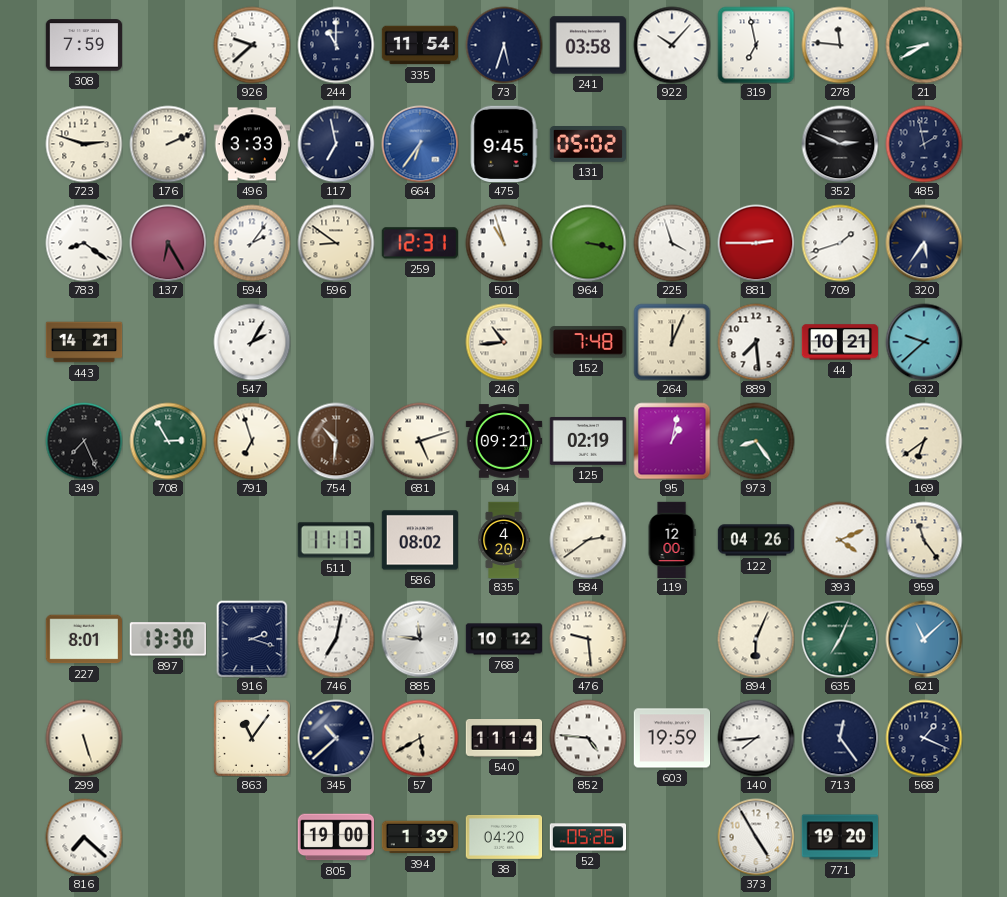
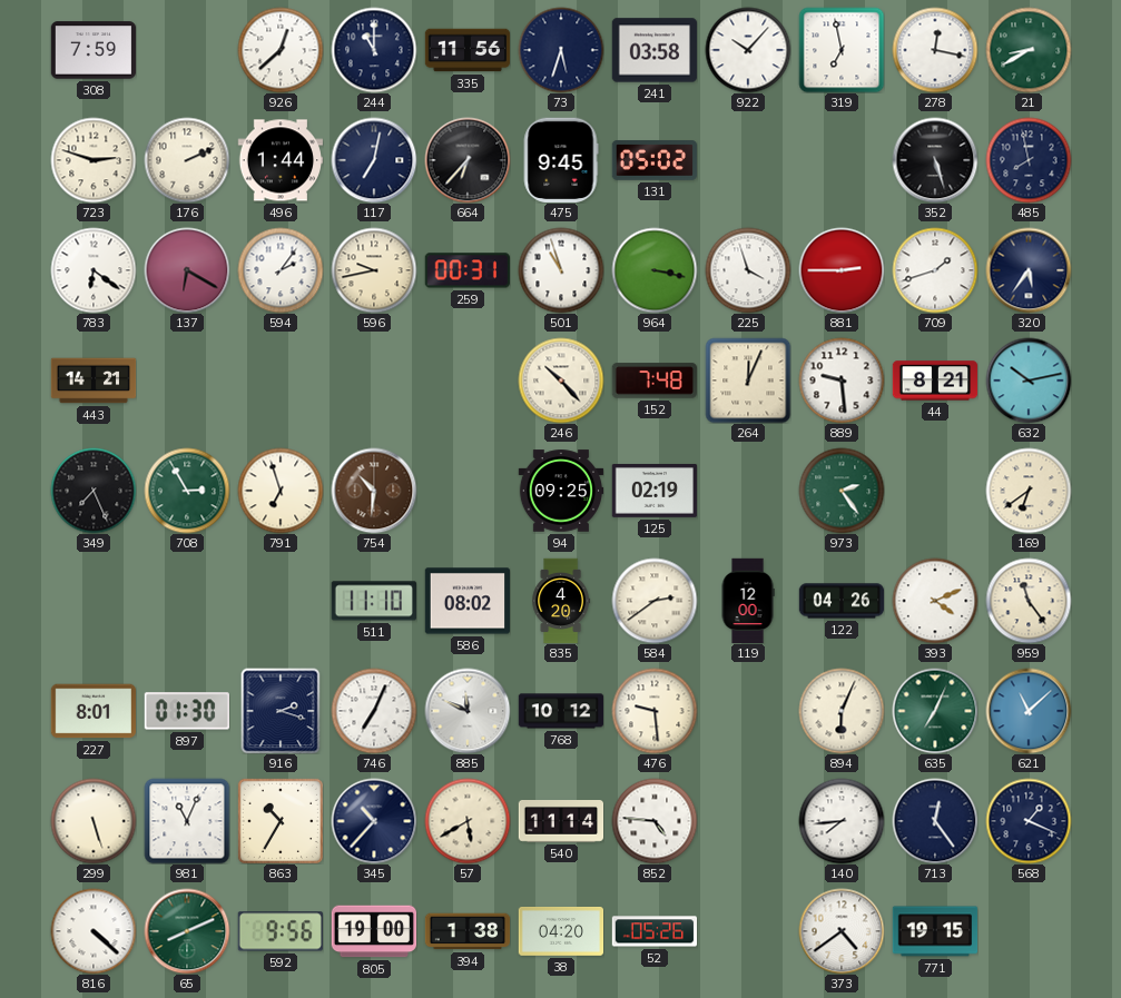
926: 9:38 -> 12:38 (281, 50)
335: 11:54 -> 11:56 (468, 50)
278: 11:46 -> 12:17 (935, 50)
496: 3:33 -> 1:44 (281, 160)
117: 6:58 -> 7:02 (374, 160)
664: 6:36 -> 6:37 (468, 160)
664 dial: blue -> black (468, 160)
352: 2:49 -> 5:27 (935, 160)
485: 1:58 -> 7:58 (1029, 160)
783: 8:21 -> 6:21 (94, 270)
137: 6:25 -> 6:20 (187, 270)
596: 8:51 -> 9:43 (374, 270)
259: 12:31 -> 00:31 (468, 270)
547: 2:05 -> none (252, 342)
246: 10:44 -> 10:23 (561, 381)
889: 7:29 -> 9:29 (842, 381)
44: 10:21 -> 8:21 (935, 381)
632: 9:38 -> 10:13 (1029, 381)
681: 5:12 -> none (420, 441)
94: 09:21 -> 09:25 (561, 491)
95: 1:02 -> none (672, 441)
973: 8:24 -> 2:24 (842, 491)
511: 11:13 -> 11:10 (373, 601)
897: 13:30 -> 01:30 (186, 711)
746: 7:02 -> 7:04 (374, 711)
885: 11:46 -> 11:49 (468, 711)
981: none -> 11:04 (187, 821)
863: 11:06 -> 10:35 (281, 821)
345: 10:38 -> 10:37 (374, 821)
603: 19:59 -> none (672, 738)
816: 7:22 -> 4:22 (94, 931)
65: none -> 8:11 (187, 931)
592: none -> 9:56 (281, 931)
394: 1:39 -> 1:38 (468, 931)
373: 4:55 -> 4:39 (842, 931)
771: 19:20 -> 19:15 (935, 931)
